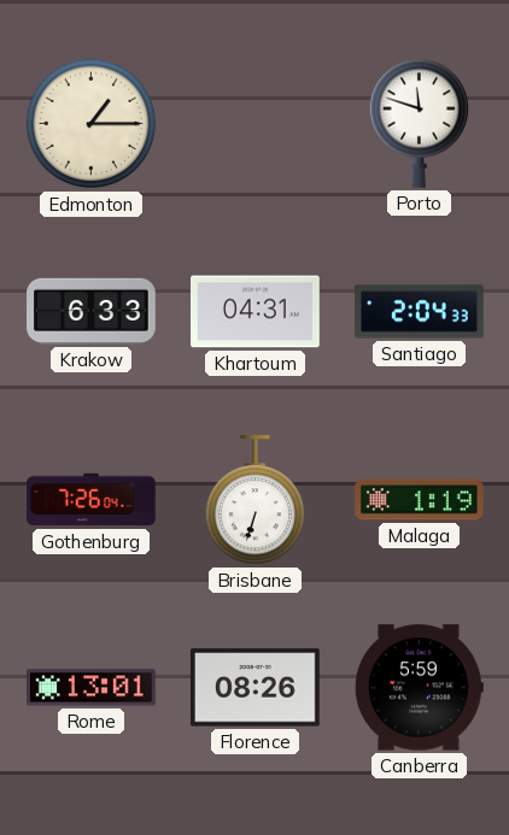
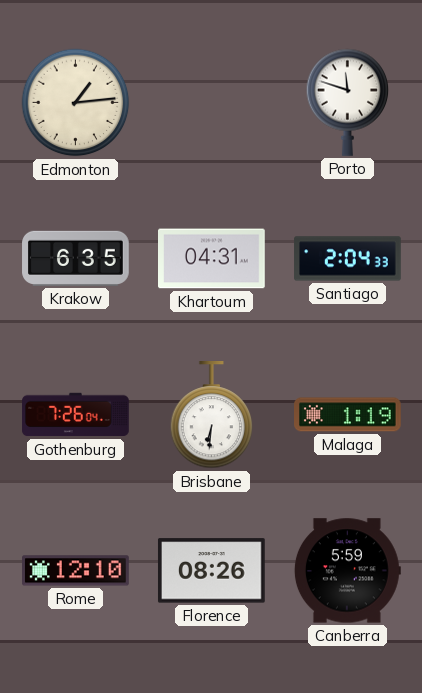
Edmonton: 1:15 -> 1:14 (76, 103)
Krakow: 6:33 -> 6:35 (76, 258)
Brisbane: 6:33 -> 6:31 (212, 416)
Rome: 13:01 -> 12:10 (76, 571)
